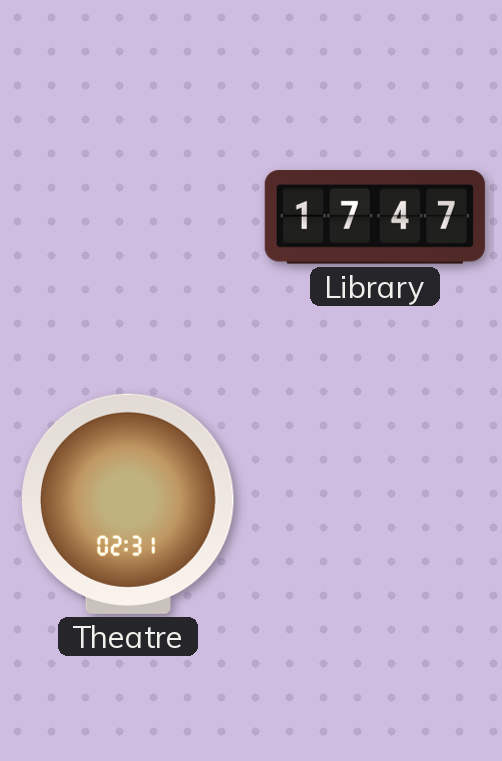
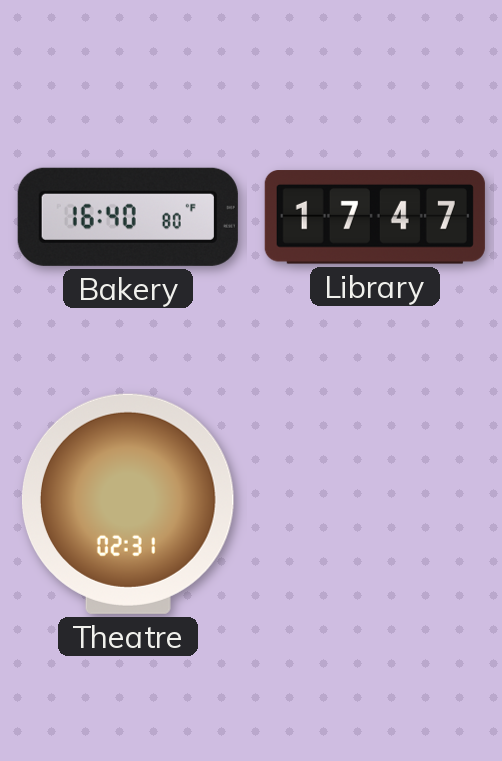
Bakery: none -> 16:40 (128, 217)
